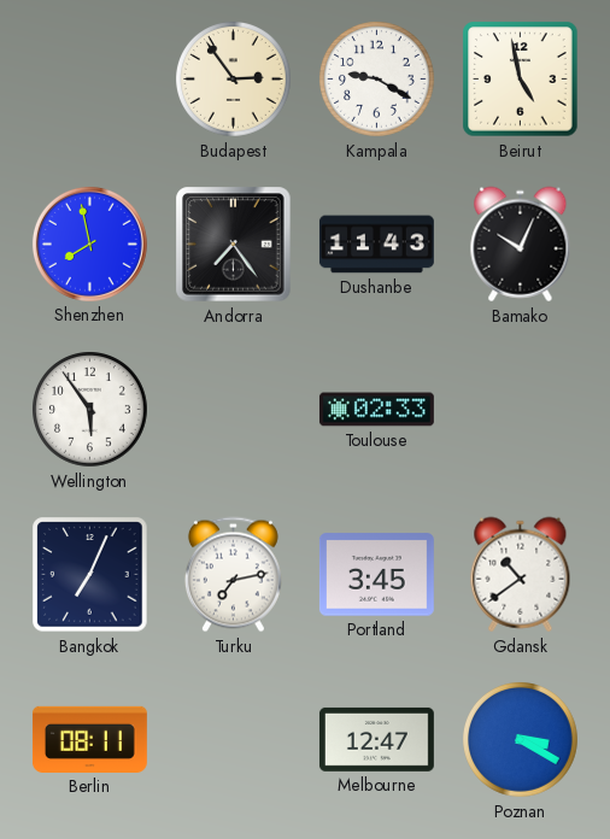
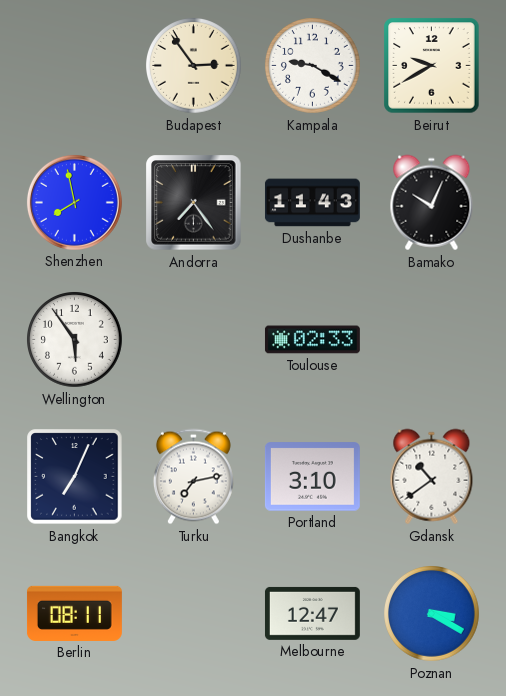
Beirut: 4:58 -> 9:40 (432, 66)
Portland: 3:45 -> 3:10 (312, 477)
